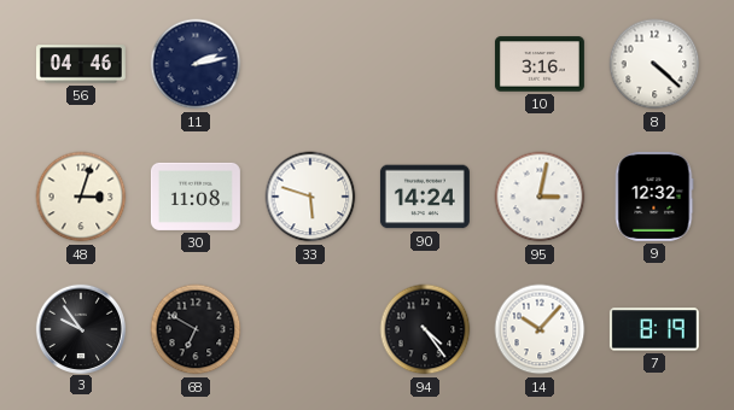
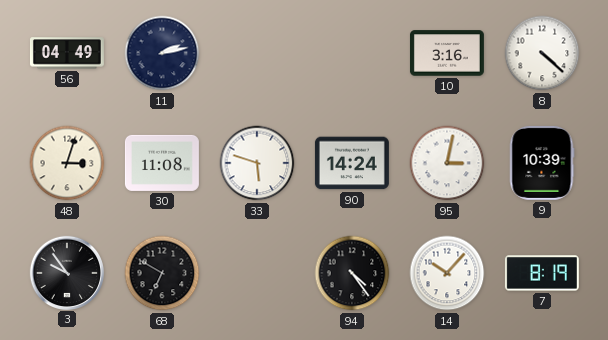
56: 04:46 -> 04:49 (67, 53)
9: 12:32 -> 10:39 (542, 163)
